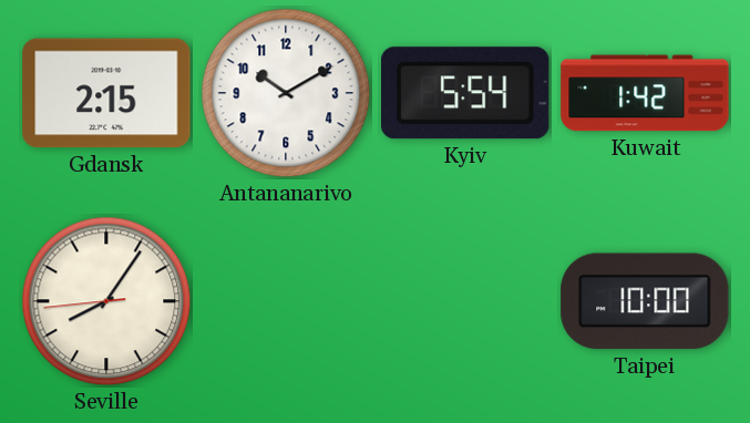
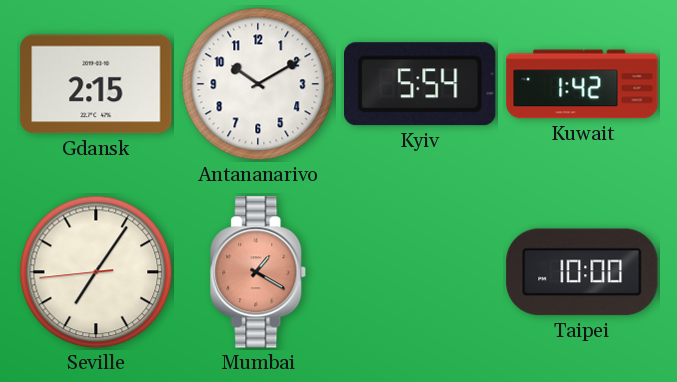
Seville: 8:05 -> 7:05 (96, 272)
Mumbai: none -> 1:20 (259, 272)
